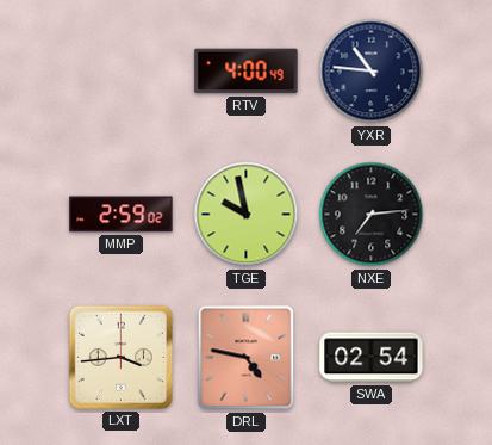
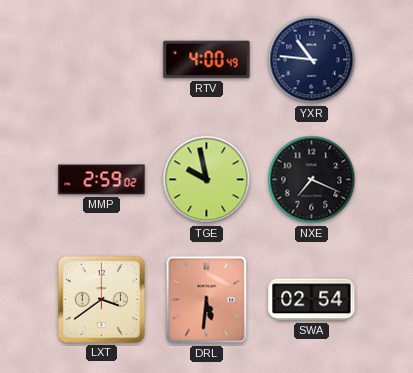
NXE: 7:14 -> 7:19 (312, 180)
LXT: 3:44 -> 3:39 (101, 299)
DRL: 4:47 -> 5:31 (207, 300)
